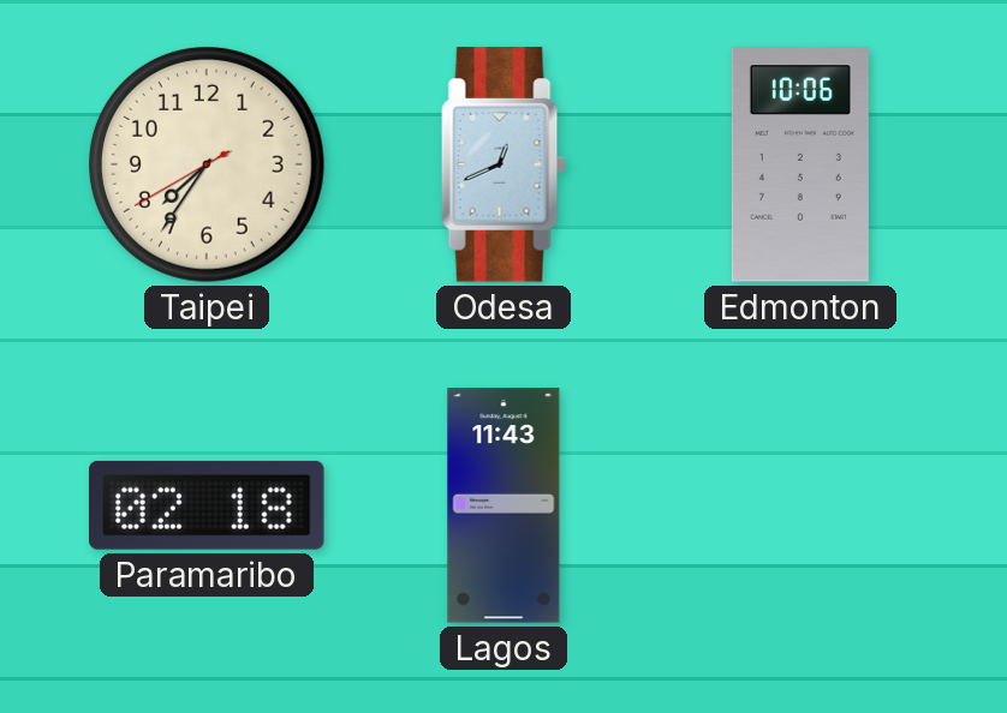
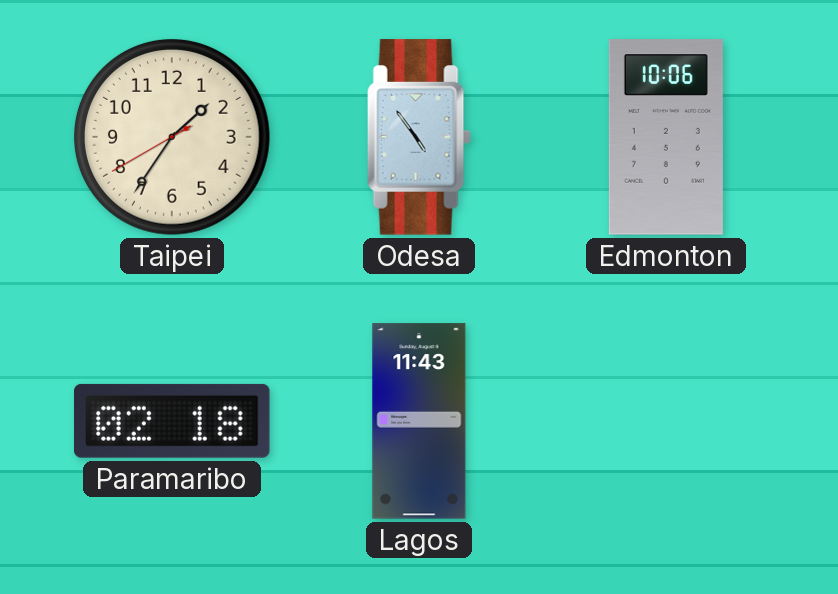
Taipei: 7:35 -> 1:35 (172, 137)
Odesa: 12:41 -> 4:54 (419, 137)
